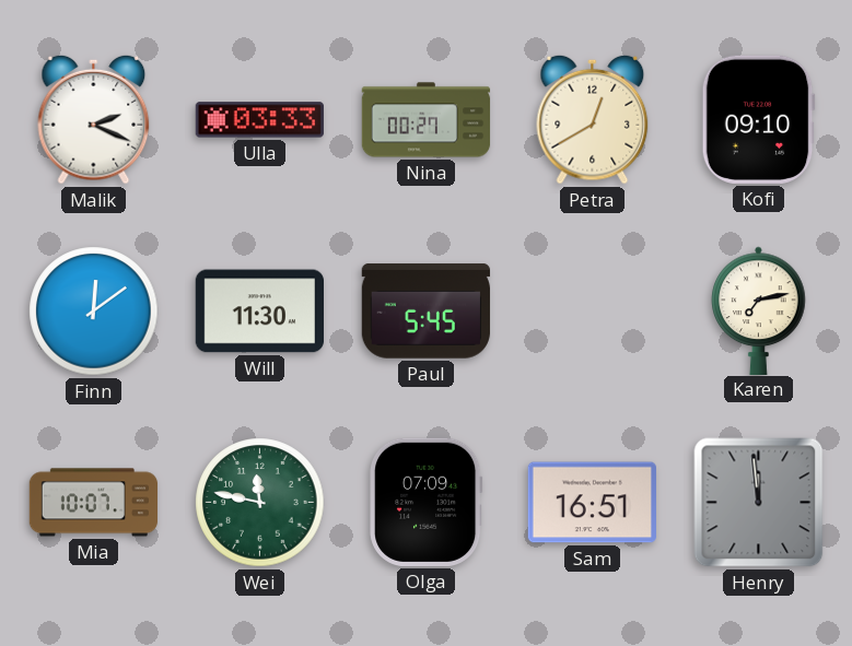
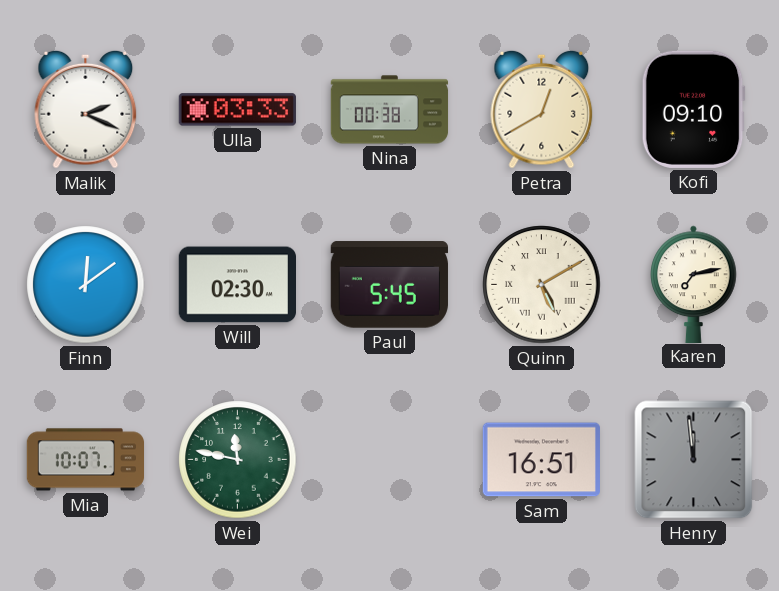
Nina: 00:27 -> 00:38 (390, 110)
Will: 11:30 -> 02:30 (237, 285)
Quinn: none -> 5:10 (542, 285)
Olga: 07:09 -> none (427, 502)
